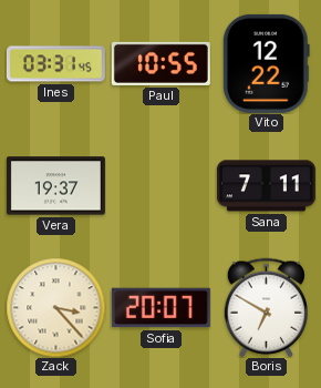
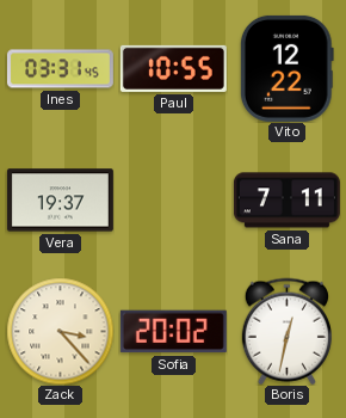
Sofia: 20:07 -> 20:02 (173, 332)
Boris: 6:50 -> 12:32 (286, 331)
